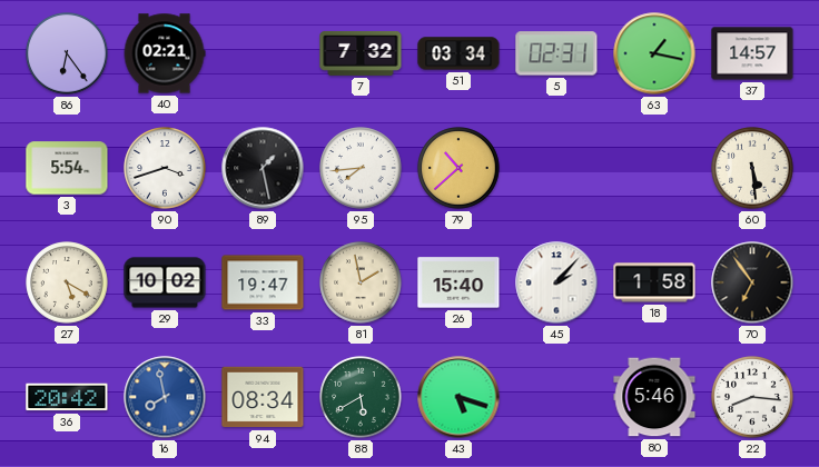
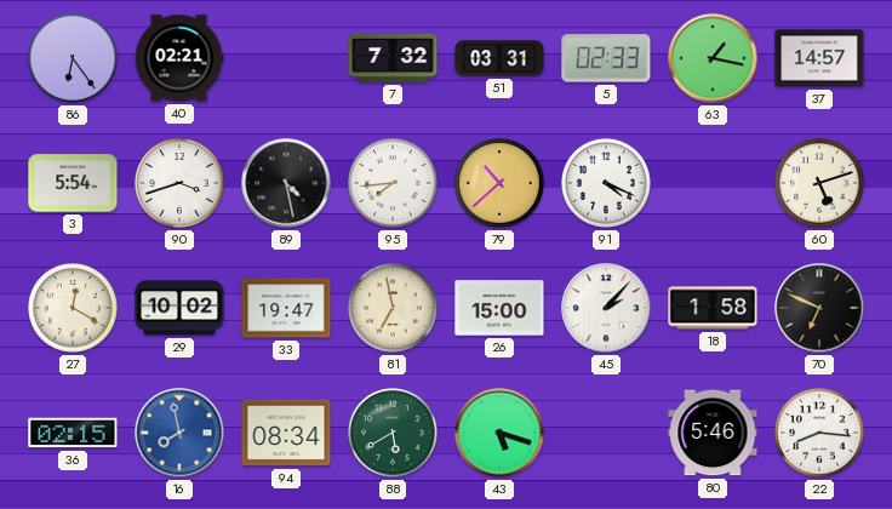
51: 03:34 -> 03:31 (499, 58)
5: 02:31 -> 02:33 (606, 58)
89: 1:28 -> 4:28 (286, 183)
91: none -> 4:19 (606, 183)
60: 5:29 -> 5:12 (819, 183)
27: 5:20 -> 12:20 (73, 308)
81: 1:58 -> 6:58 (393, 308)
26: 15:40 -> 15:00 (499, 308)
70: 6:54 -> 6:49 (819, 308)
36: 20:42 -> 02:15 (73, 433)
